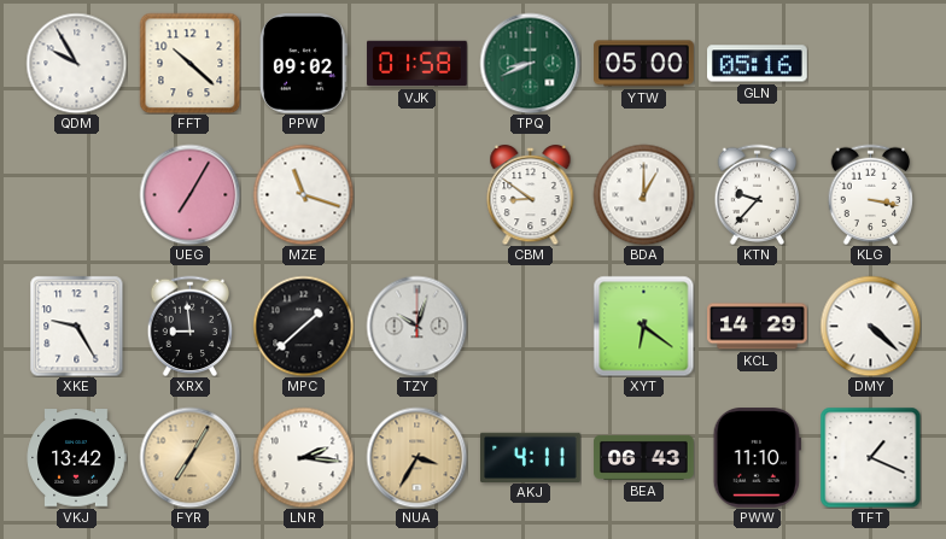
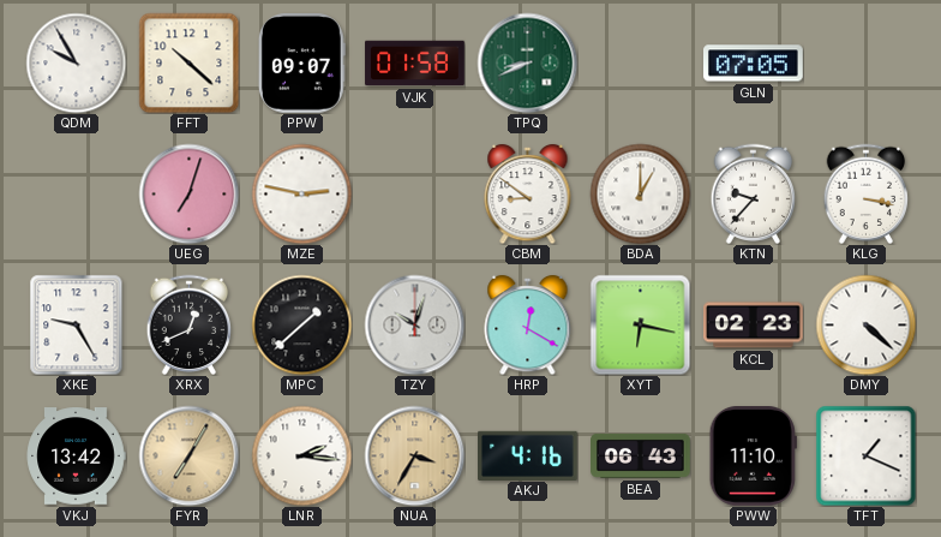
PPW: 09:02 -> 09:07 (301, 64)
YTW: 05:00 -> none (644, 64)
GLN: 05:16 -> 07:05 (754, 64)
UEG: 7:05 -> 7:03 (188, 193)
MZE: 11:18 -> 2:47 (301, 193)
XRX: 8:59 -> 12:41 (190, 324)
HRP: none -> 12:20 (528, 324)
XYT: 6:21 -> 6:17 (640, 324)
KCL: 14:29 -> 02:23 (754, 326)
AKJ: 4:11 -> 4:16 (528, 455)
